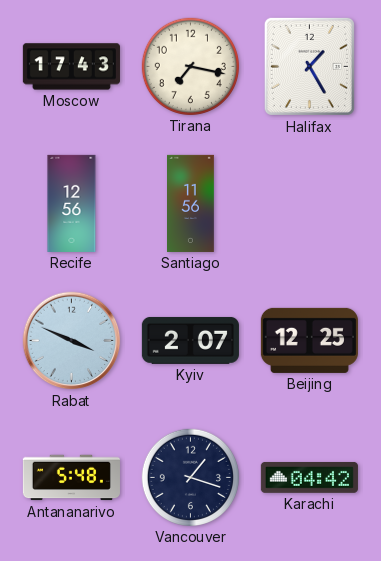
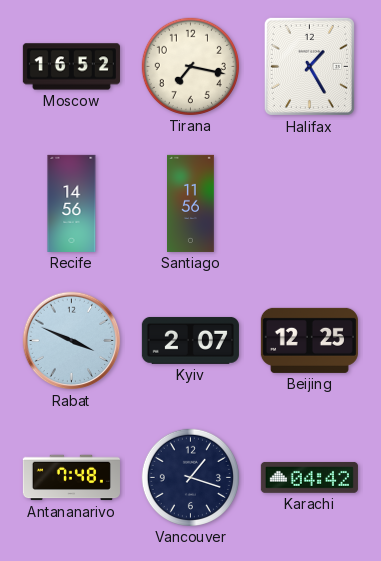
Moscow: 17:43 -> 16:52 (71, 67)
Recife: 12:56 -> 14:56 (72, 203)
Antananarivo: 5:48 -> 7:48 (71, 478)
